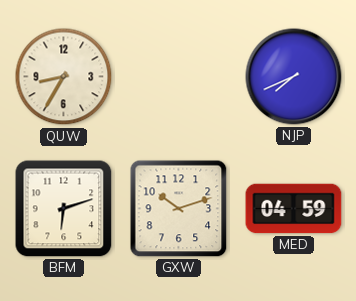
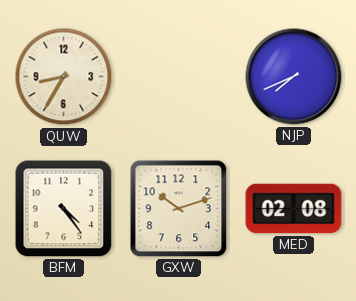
BFM: 6:12 -> 4:24 (64, 209)
MED: 04:59 -> 02:08 (294, 209)
